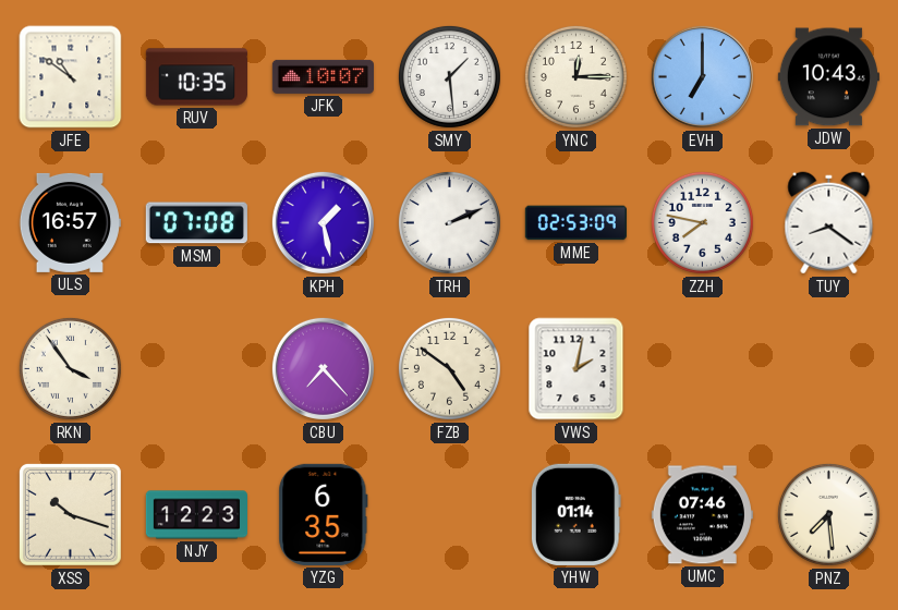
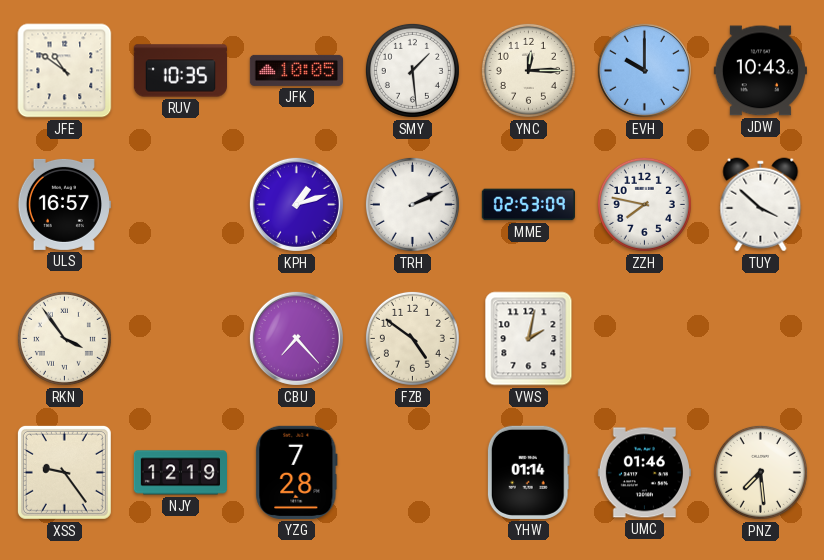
JFK: 10:07 -> 10:05 (296, 70)
EVH: 7:00 -> 10:00 (644, 70)
MSM: 07:08 -> none (196, 223)
KPH: 1:28 -> 1:12 (296, 204)
TUY: 8:21 -> 3:52 (761, 205)
XSS: 10:18 -> 9:24 (64, 472)
NJY: 12:23 -> 12:19 (180, 473)
YZG: 6:35 -> 7:28 (297, 472)
UMC: 07:46 -> 01:46 (644, 473)
